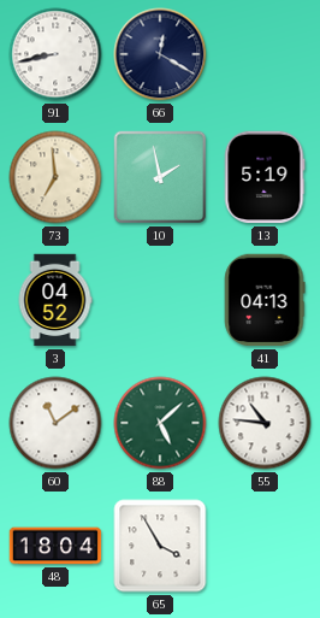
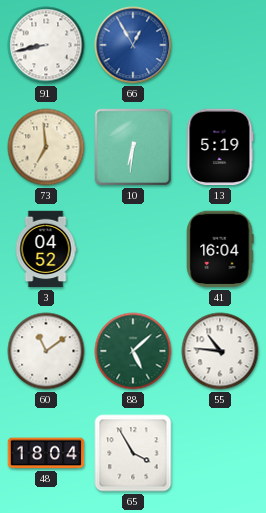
66: 12:20 -> 12:55 (133, 45)
66 dial: navy -> blue (133, 45)
10: 1:58 -> 6:31 (133, 147)
41: 04:13 -> 16:04 (220, 249)
